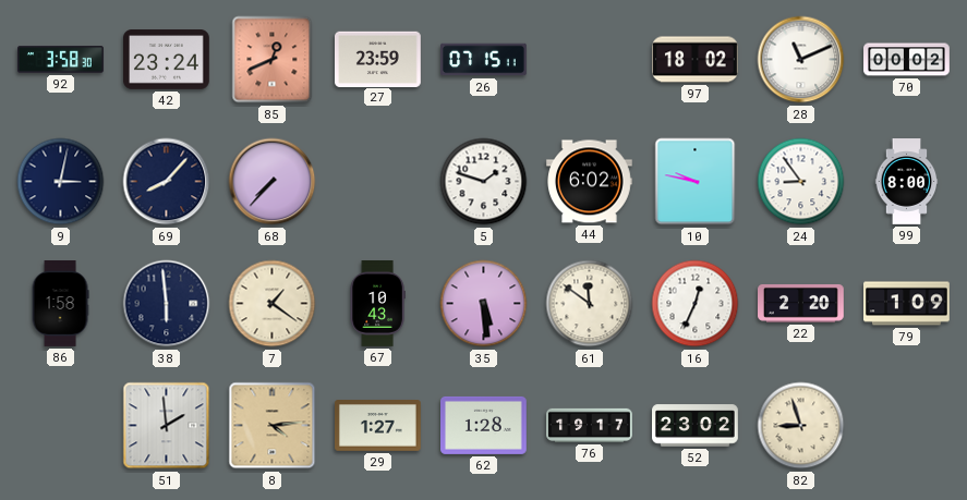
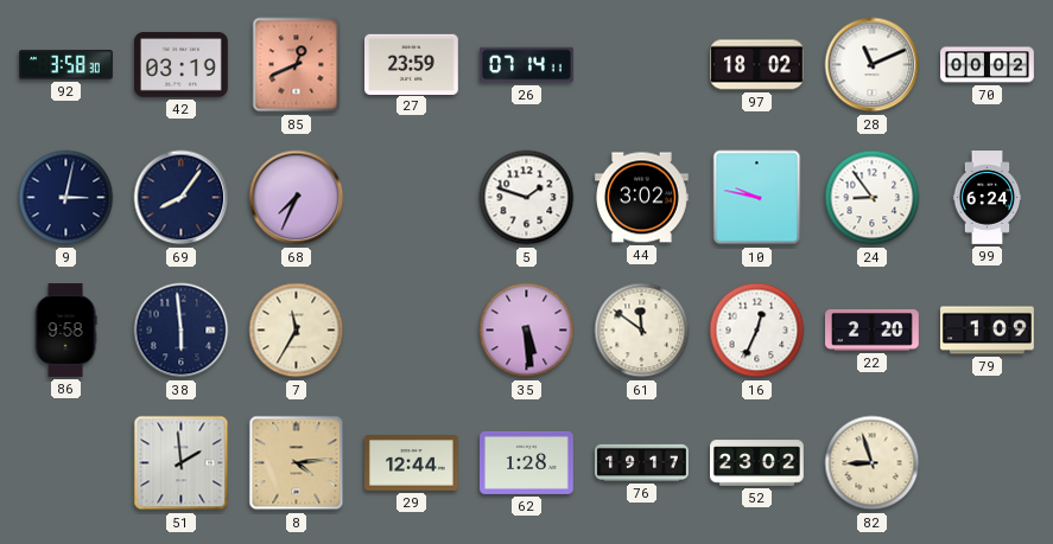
42: 23:24 -> 03:19 (182, 65)
26: 07:15 -> 07:14 (527, 65)
69: 8:07 -> 8:06 (182, 198)
68: 7:37 -> 7:34 (297, 198)
44: 6:02 -> 3:02 (642, 198)
99: 8:00 -> 6:24 (988, 198)
86: 1:58 -> 9:58 (65, 331)
7: 1:21 -> 11:35 (297, 331)
67: 10:43 -> none (377, 304)
29: 1:27 -> 12:44 (412, 463)
